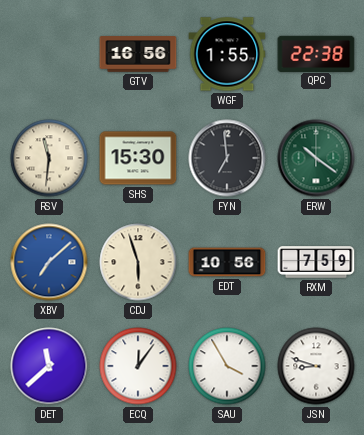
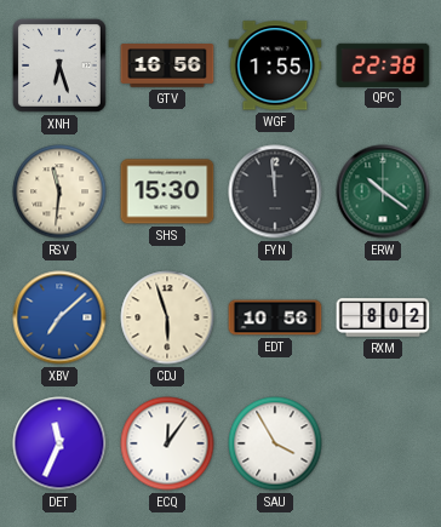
XNH: none -> 6:27 (59, 65)
FYN: 6:59 -> 11:59 (275, 191)
RXM: 7:59 -> 8:02 (383, 317)
DET: 11:38 -> 11:34 (59, 443)
JSN: 8:48 -> none (316, 366)
